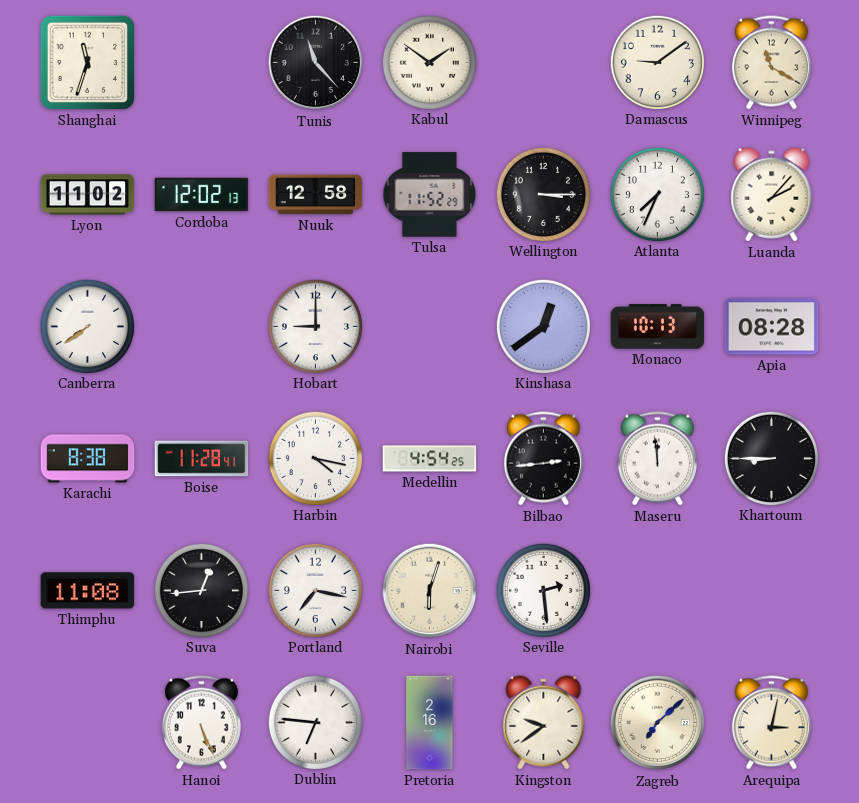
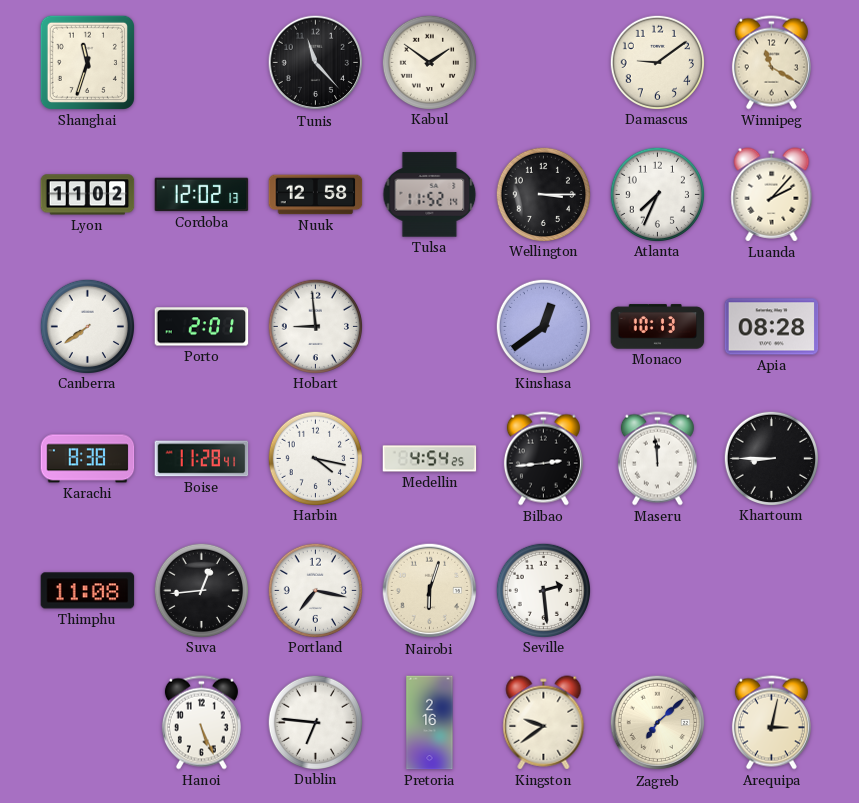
Tulsa: 11:52:29 -> 11:52:14 (430, 195)
Porto: none -> 2:01 (202, 327)
Hobart: 9:00 -> 8:59 (315, 326)
